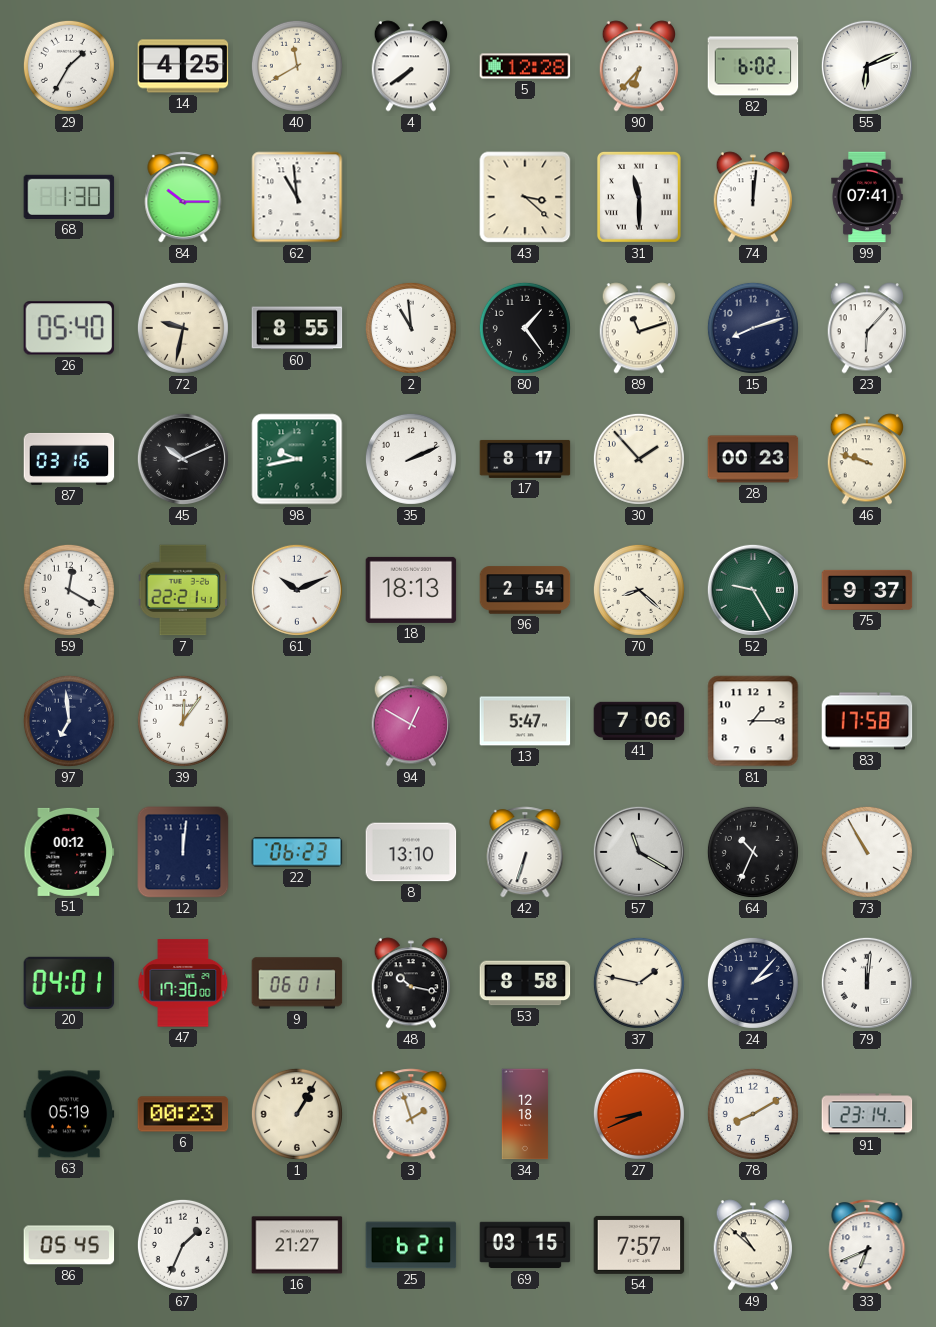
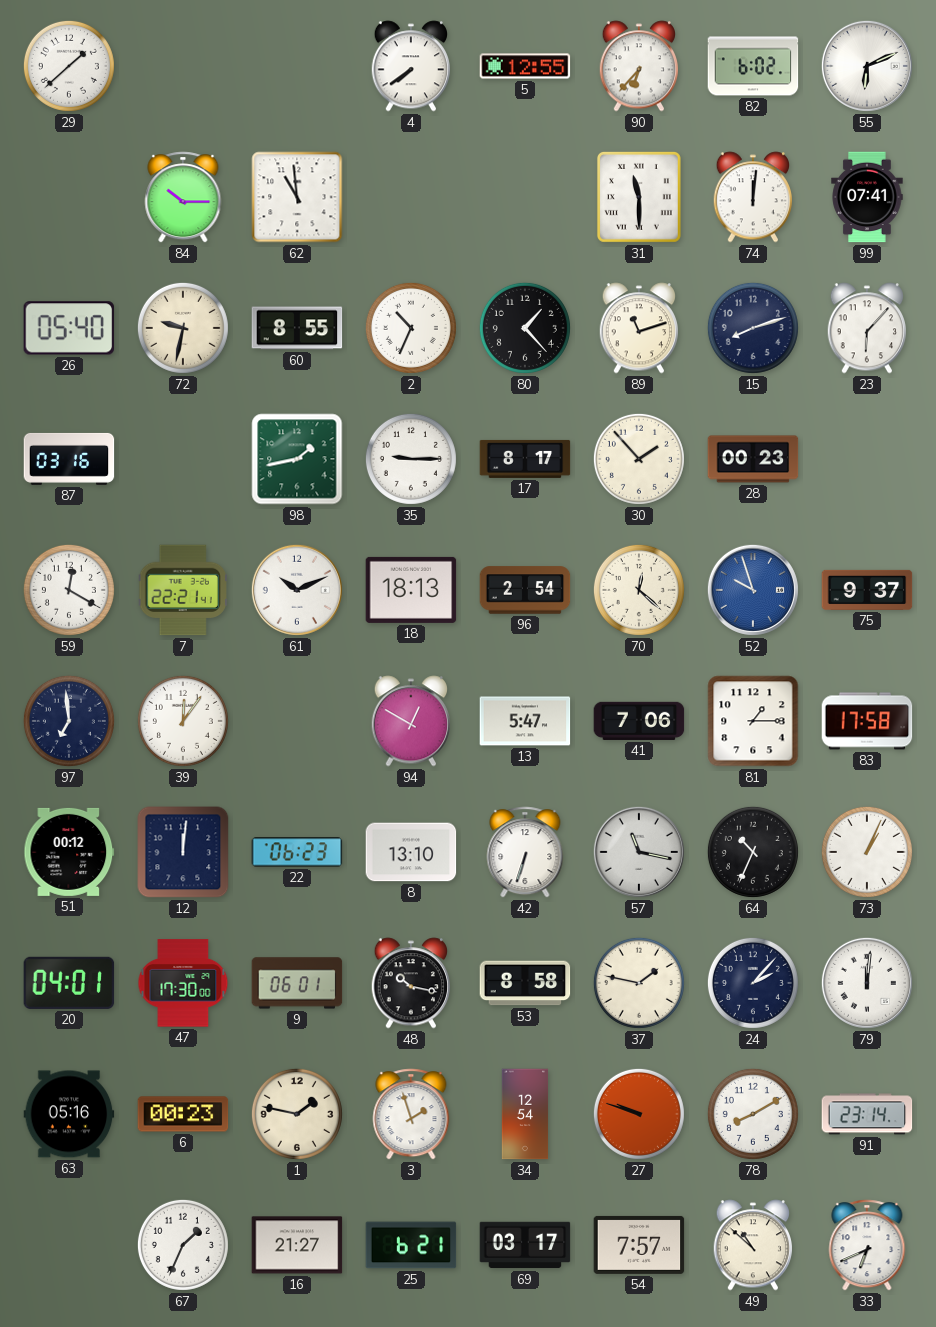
29: 1:35 -> 1:38 (69, 66)
14: 4:25 -> none (183, 66)
40: 11:40 -> none (297, 66)
5: 12:28 -> 12:55 (525, 66)
68: 1:30 -> none (69, 197)
43: 3:22 -> none (525, 197)
2: 10:59 -> 10:34 (411, 328)
80: 1:24 -> 1:23 (525, 328)
45: 10:11 -> none (183, 459)
98: 9:43 -> 1:43 (297, 459)
35: 2:11 -> 9:15 (411, 459)
46: 9:48 -> none (866, 459)
70: 8:22 -> 12:22 (639, 590)
52: 9:25 -> 9:57 (753, 590)
52 dial: green -> blue (753, 590)
57: 11:20 -> 11:17 (639, 852)
73: 10:55 -> 1:04 (867, 852)
63: 05:19 -> 05:16 (69, 1114)
1: 1:05 -> 1:47 (297, 1114)
34: 12:18 -> 12:54 (525, 1114)
27: 8:41 -> 9:48 (639, 1114)
86: 05:45 -> none (69, 1245)
69: 03:15 -> 03:17 (525, 1245)
